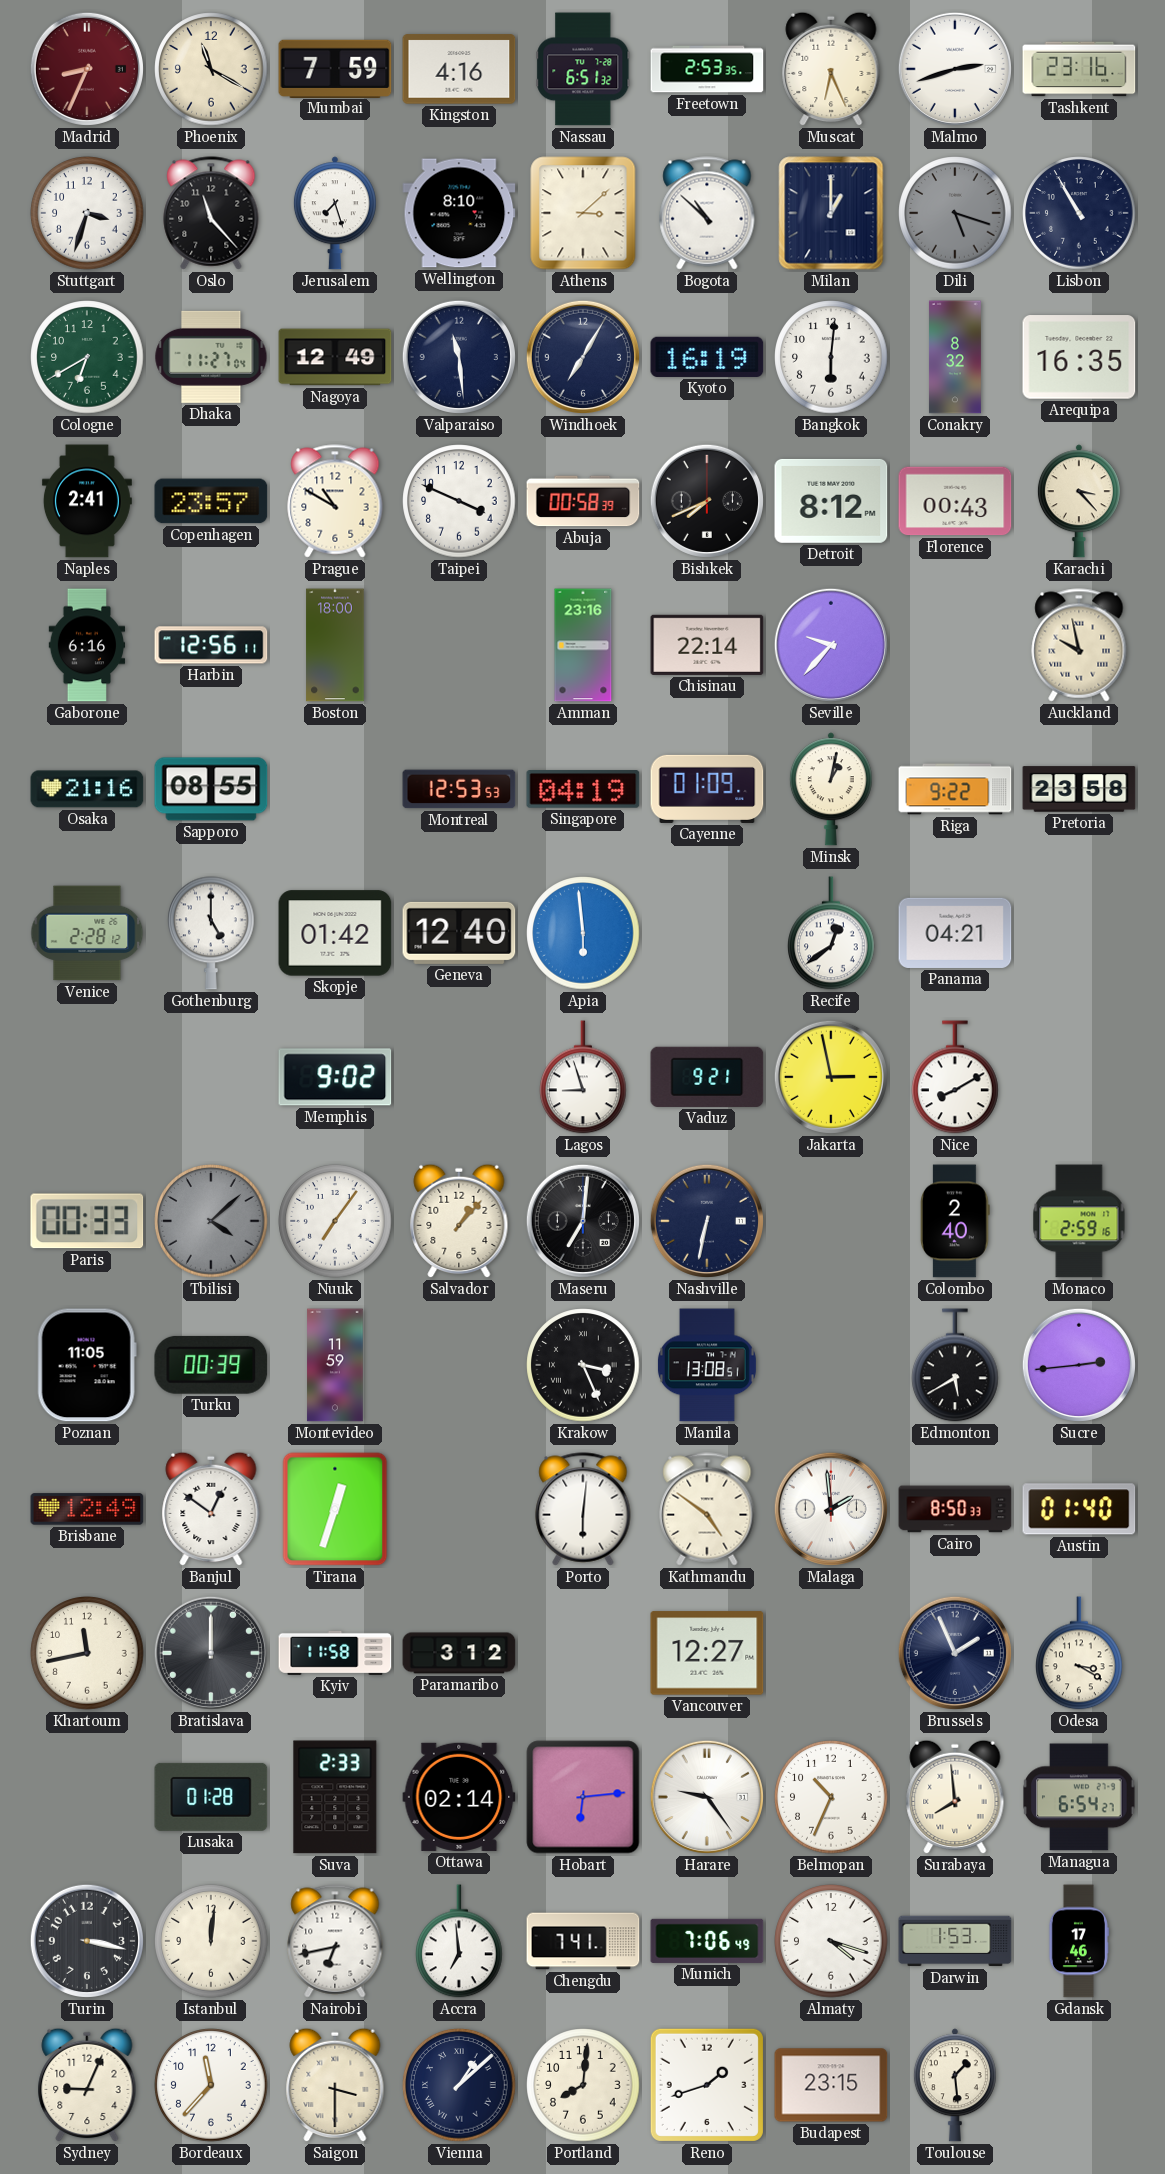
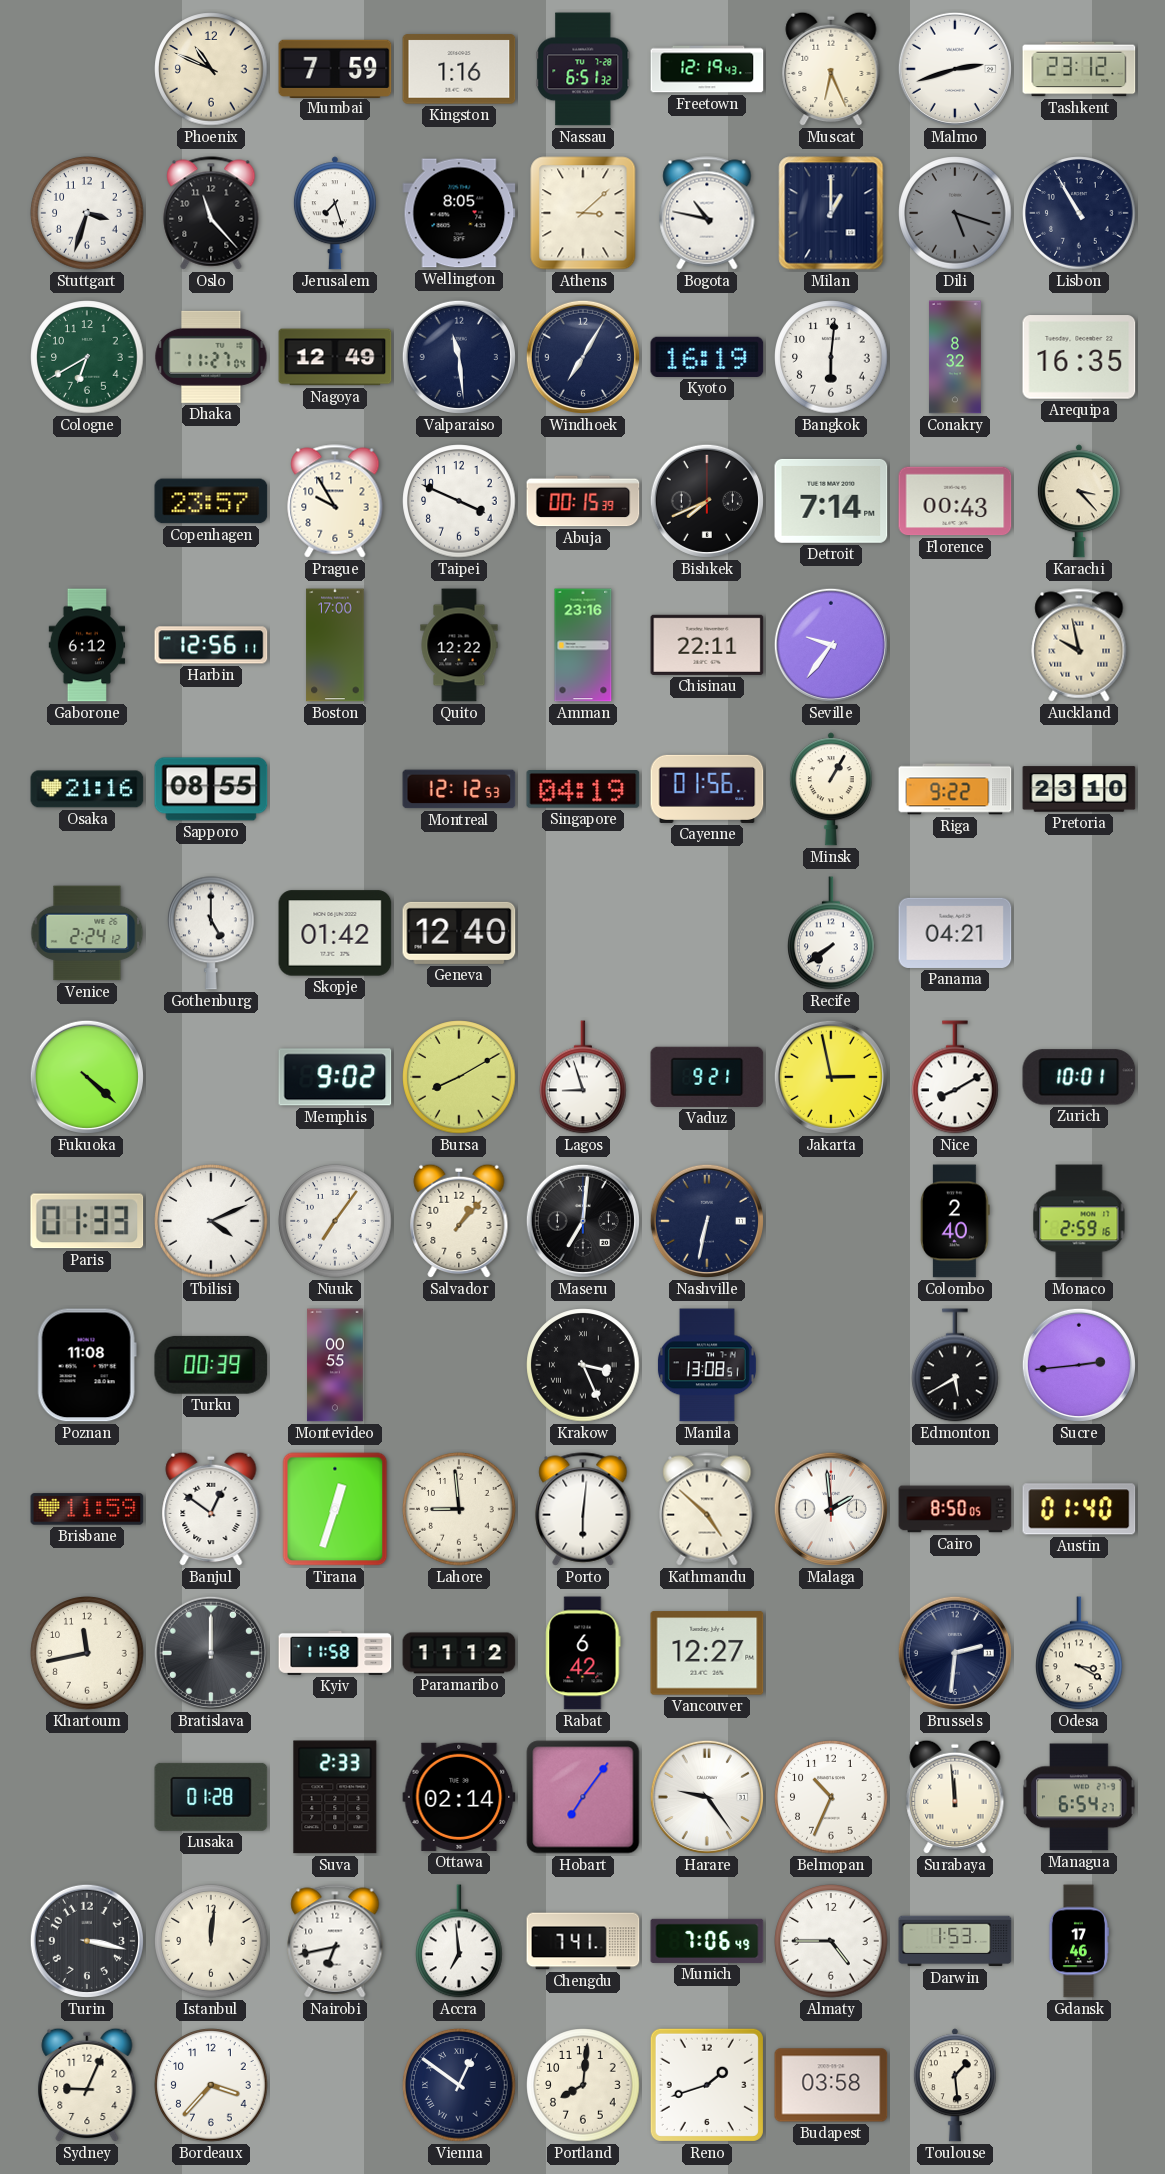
Madrid: 8:34 -> none (87, 69)
Phoenix: 11:20 -> 10:49 (211, 69)
Kingston: 4:16 -> 1:16 (459, 69)
Freetown: 2:53 -> 12:19 (707, 69)
Tashkent: 23:16 -> 23:12 (1079, 69)
Wellington: 8:10 -> 8:05 (459, 213)
Bogota: 10:52 -> 10:47 (707, 213)
Naples: 2:41 -> none (87, 501)
Prague: 10:50 -> 9:55 (335, 501)
Abuja: 00:58 -> 00:15 (583, 501)
Detroit: 8:12 -> 7:14 (831, 501)
Gaborone: 6:16 -> 6:12 (87, 645)
Boston: 18:00 -> 17:00 (335, 645)
Quito: none -> 12:22 (459, 645)
Chisinau: 22:14 -> 22:11 (707, 645)
Seville: 9:37 -> 9:36 (831, 645)
Montreal: 12:53 -> 12:12 (459, 789)
Cayenne: 01:09 -> 01:56 (707, 789)
Minsk: 1:02 -> 1:05 (831, 789)
Pretoria: 23:58 -> 23:10 (1079, 789)
Venice: 2:28 -> 2:24 (87, 933)
Apia: 5:59 -> none (583, 933)
Recife: 12:39 -> 7:39 (832, 933)
Fukuoka: none -> 4:22 (87, 1077)
Bursa: none -> 8:10 (459, 1077)
Zurich: none -> 10:01 (1079, 1077)
Paris: 00:33 -> 01:33 (87, 1221)
Tbilisi: 4:08 -> 4:11 (211, 1221)
Tbilisi dial: grey -> white (211, 1221)
Poznan: 11:05 -> 11:08 (87, 1365)
Montevideo: 11:59 -> 00:55 (335, 1365)
Brisbane: 12:49 -> 11:59 (87, 1509)
Lahore: none -> 8:59 (459, 1509)
Kathmandu: 4:51 -> 4:52 (707, 1509)
Cairo: 8:50:33 -> 8:50:05 (955, 1509)
Paramaribo: 3:12 -> 11:12 (459, 1653)
Rabat: none -> 6:42 (583, 1653)
Brussels: 1:56 -> 2:31 (955, 1653)
Hobart: 6:14 -> 7:06 (583, 1797)
Surabaya: 7:59 -> 11:59 (955, 1797)
Almaty: 4:18 -> 4:45 (831, 1941)
Bordeaux: 11:37 -> 3:37 (211, 2085)
Saigon: 3:30 -> none (335, 2085)
Vienna: 1:08 -> 12:51 (459, 2085)
Budapest: 23:15 -> 03:58 (831, 2085)
